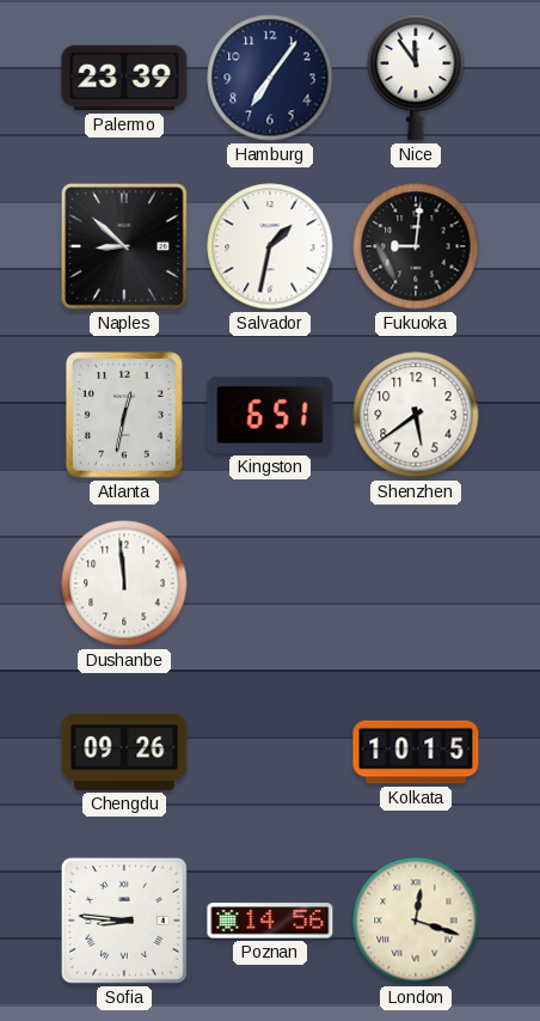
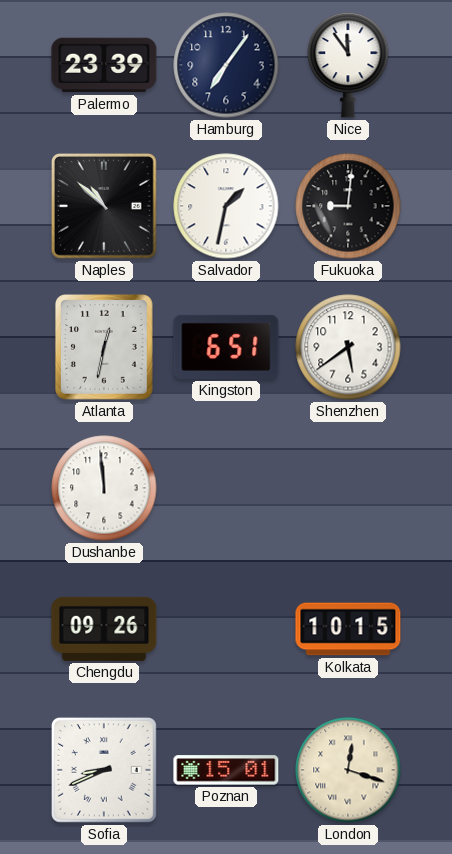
Naples: 8:52 -> 10:52 (104, 206)
Sofia: 8:46 -> 8:41 (104, 770)
Poznan: 14:56 -> 15:01 (226, 770)
